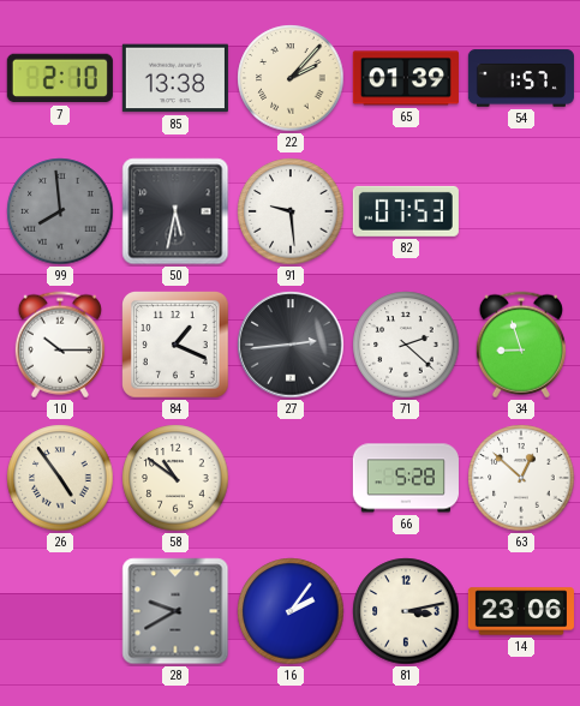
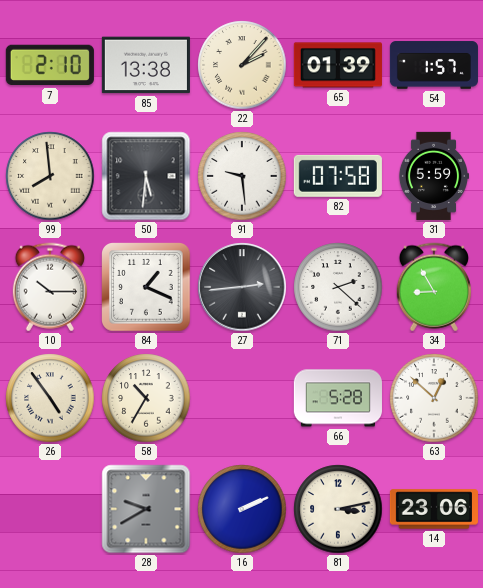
99 dial: grey -> cream (50, 176)
50: 5:32 -> 5:31 (146, 176)
82: 07:53 -> 07:58 (338, 176)
31: none -> 5:59 (433, 176)
34: 8:57 -> 8:55 (434, 287)
58: 10:51 -> 10:35 (146, 398)
16: 2:06 -> 2:11 (242, 509)
